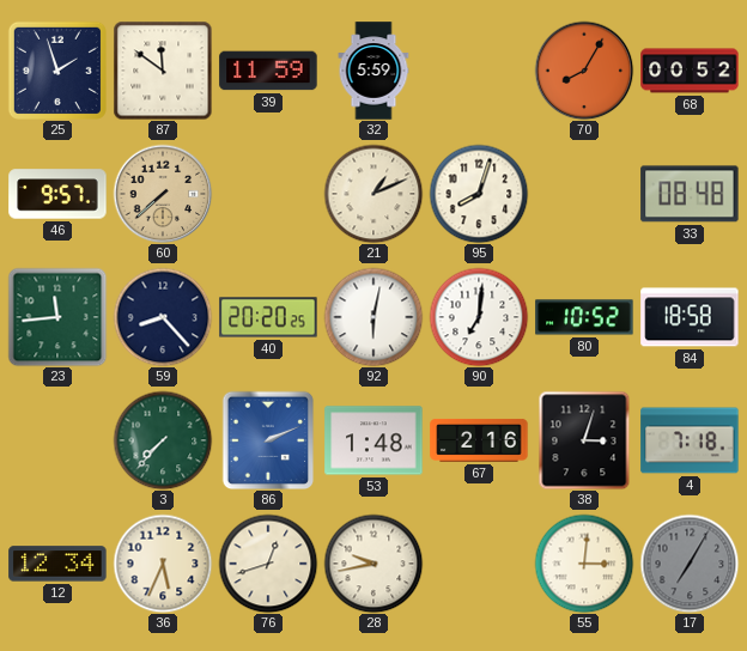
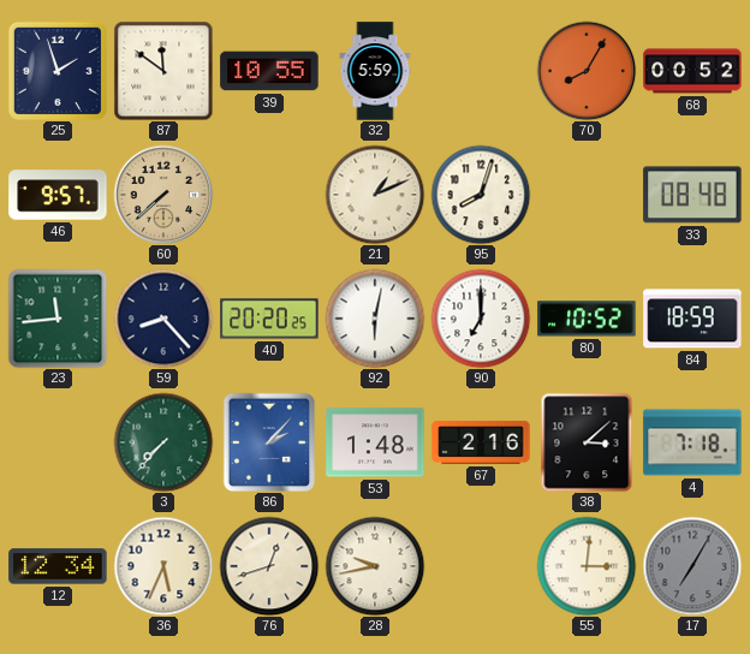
39: 11:59 -> 10:55 (269, 71)
90: 7:01 -> 7:00 (481, 319)
84: 18:58 -> 18:59 (692, 319)
86: 2:11 -> 2:07 (269, 442)
38: 3:03 -> 3:08 (587, 442)
